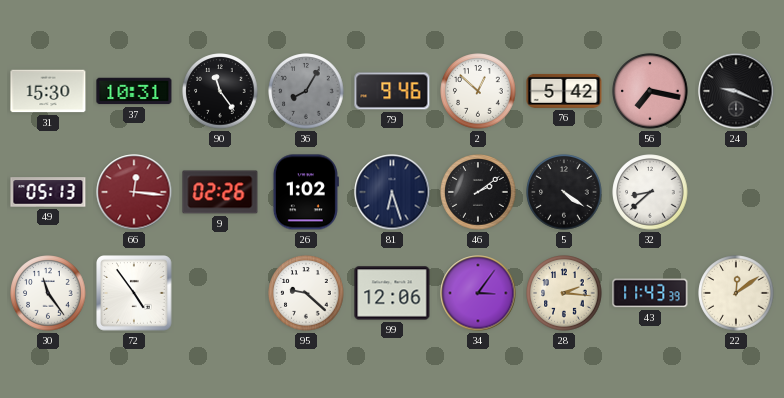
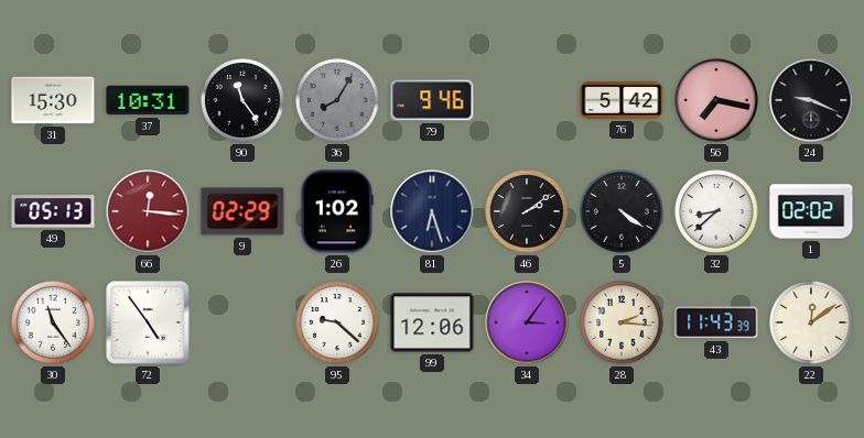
2: 12:52 -> none (478, 91)
9: 02:26 -> 02:29 (242, 211)
1: none -> 02:02 (811, 211)
